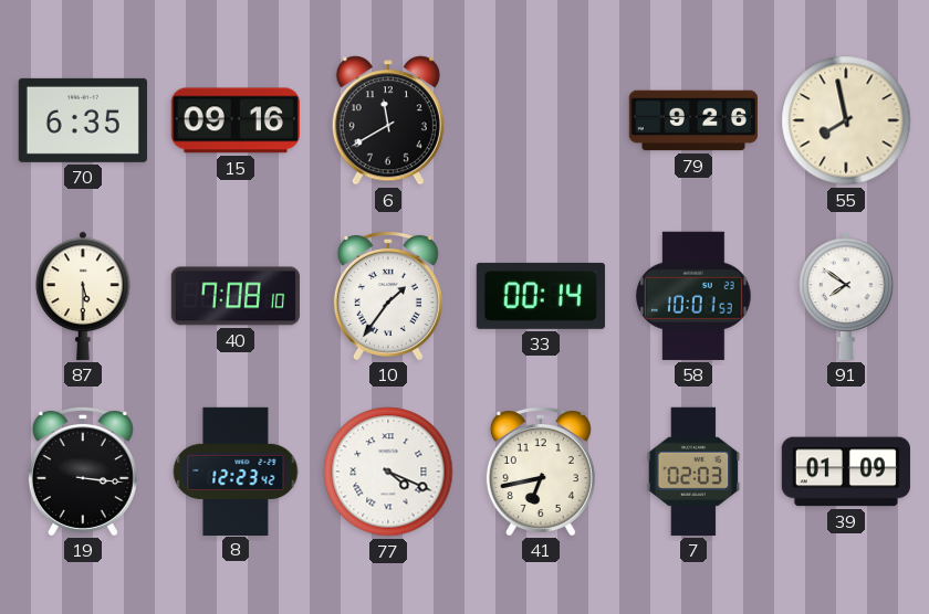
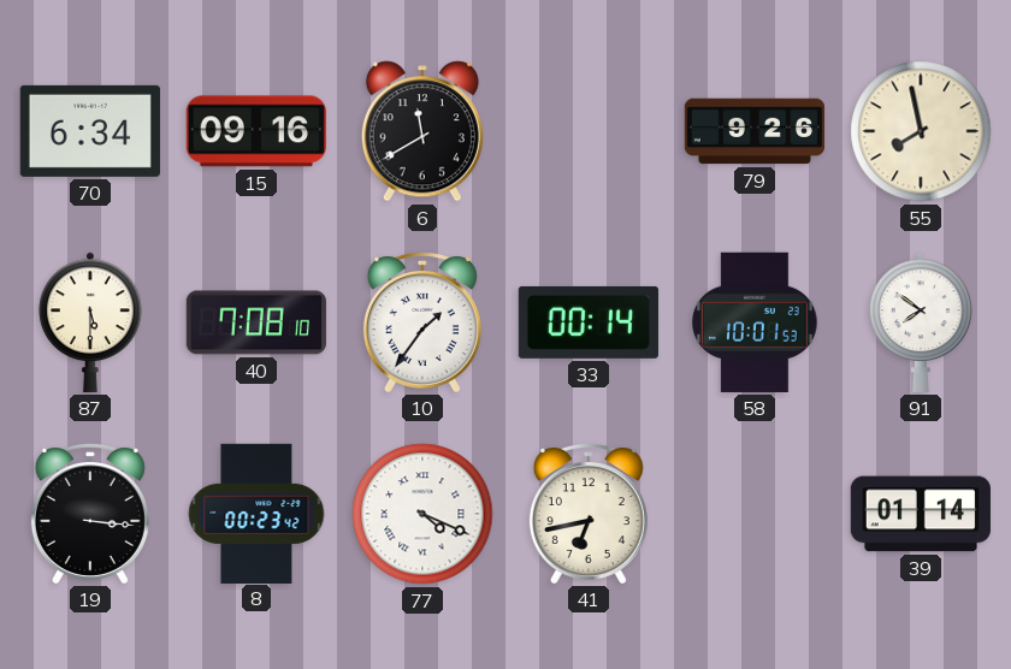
70: 6:35 -> 6:34 (90, 131)
8: 12:23 -> 00:23 (256, 513)
7: 02:03 -> none (693, 472)
39: 01:09 -> 01:14 (921, 514)
